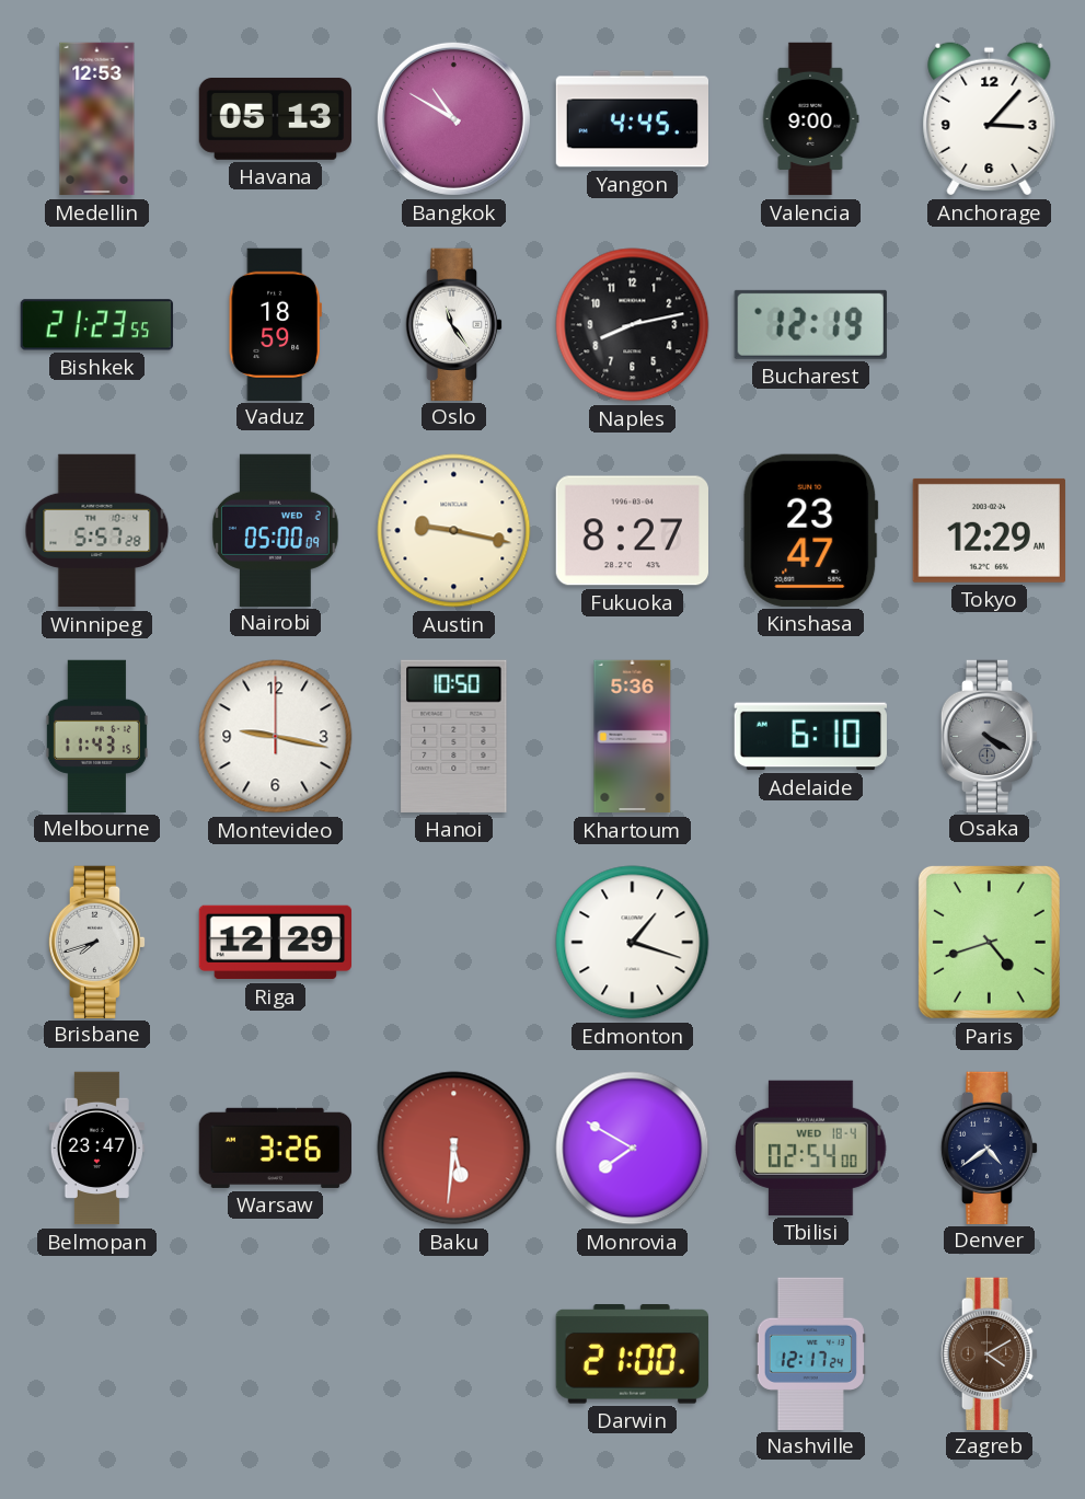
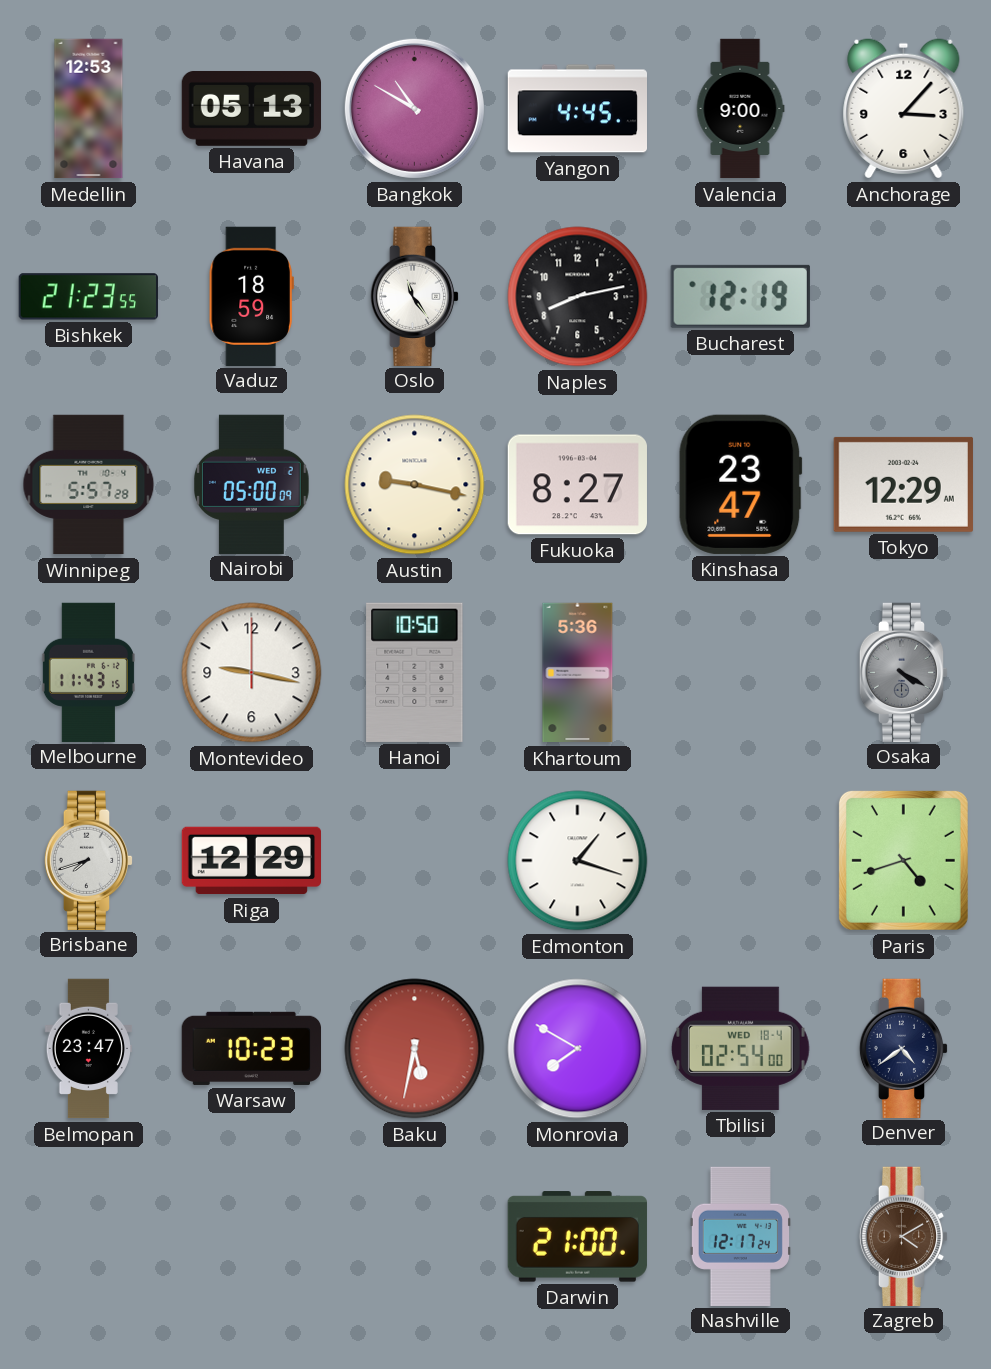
Adelaide: 6:10 -> none (810, 737)
Warsaw: 3:26 -> 10:23 (251, 1048)
Baku: 5:31 -> 5:32 (415, 1049)
